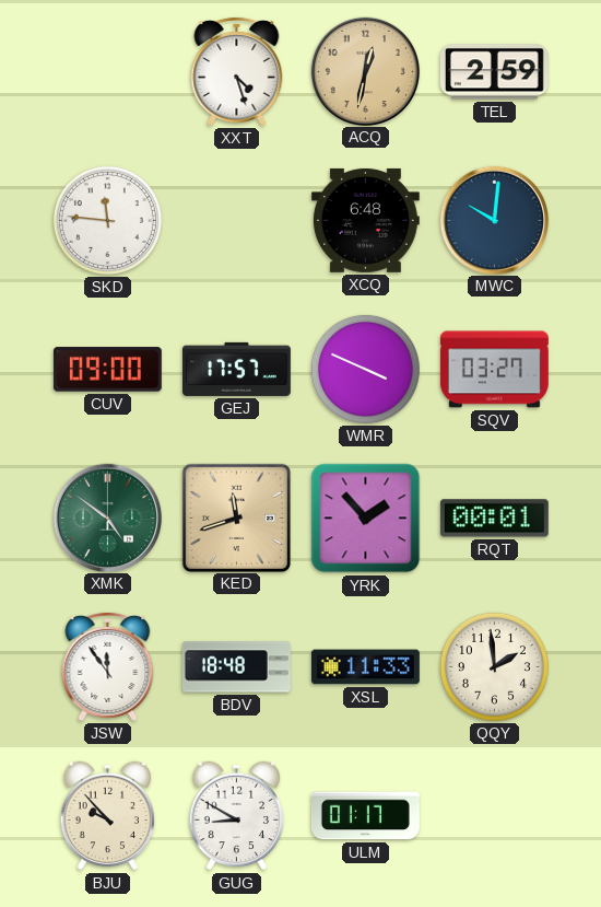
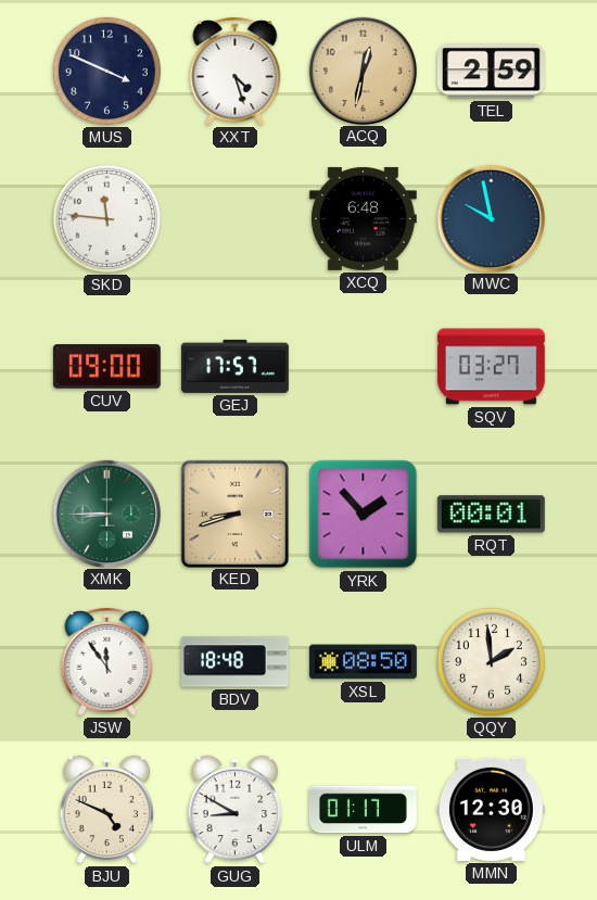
MUS: none -> 3:49 (106, 71)
MWC: 10:01 -> 9:58 (491, 218)
WMR: 3:49 -> none (365, 369)
XMK: 4:51 -> 8:45 (106, 514)
KED: 11:42 -> 8:42 (234, 514)
XSL: 11:33 -> 08:50 (363, 662)
BJU: 9:53 -> 4:49 (107, 810)
MMN: none -> 12:30 (491, 809)
